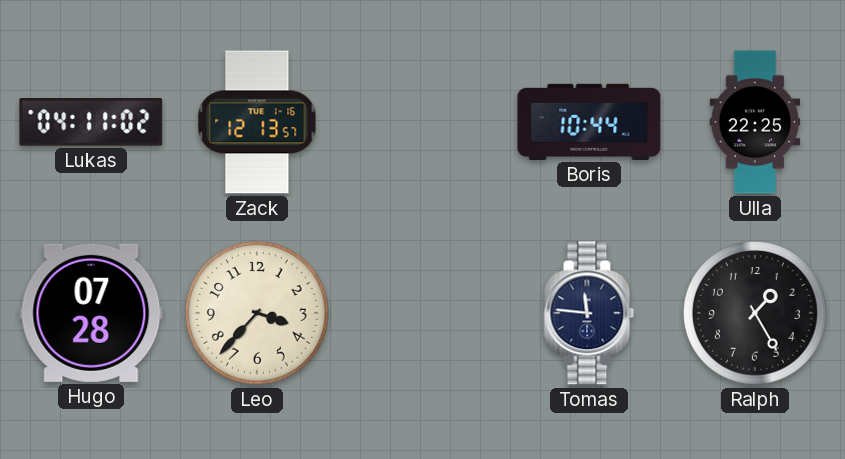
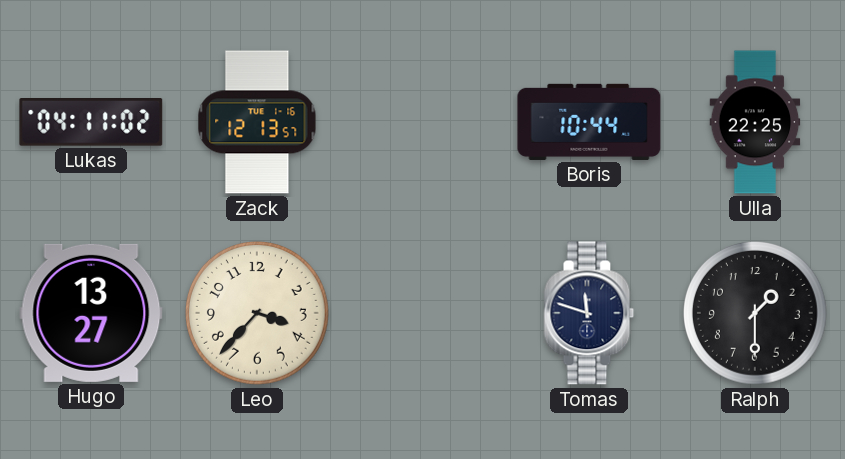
Hugo: 07:28 -> 13:27 (91, 313)
Tomas: 11:46 -> 11:48 (589, 313)
Ralph: 1:25 -> 1:30 (756, 314)
